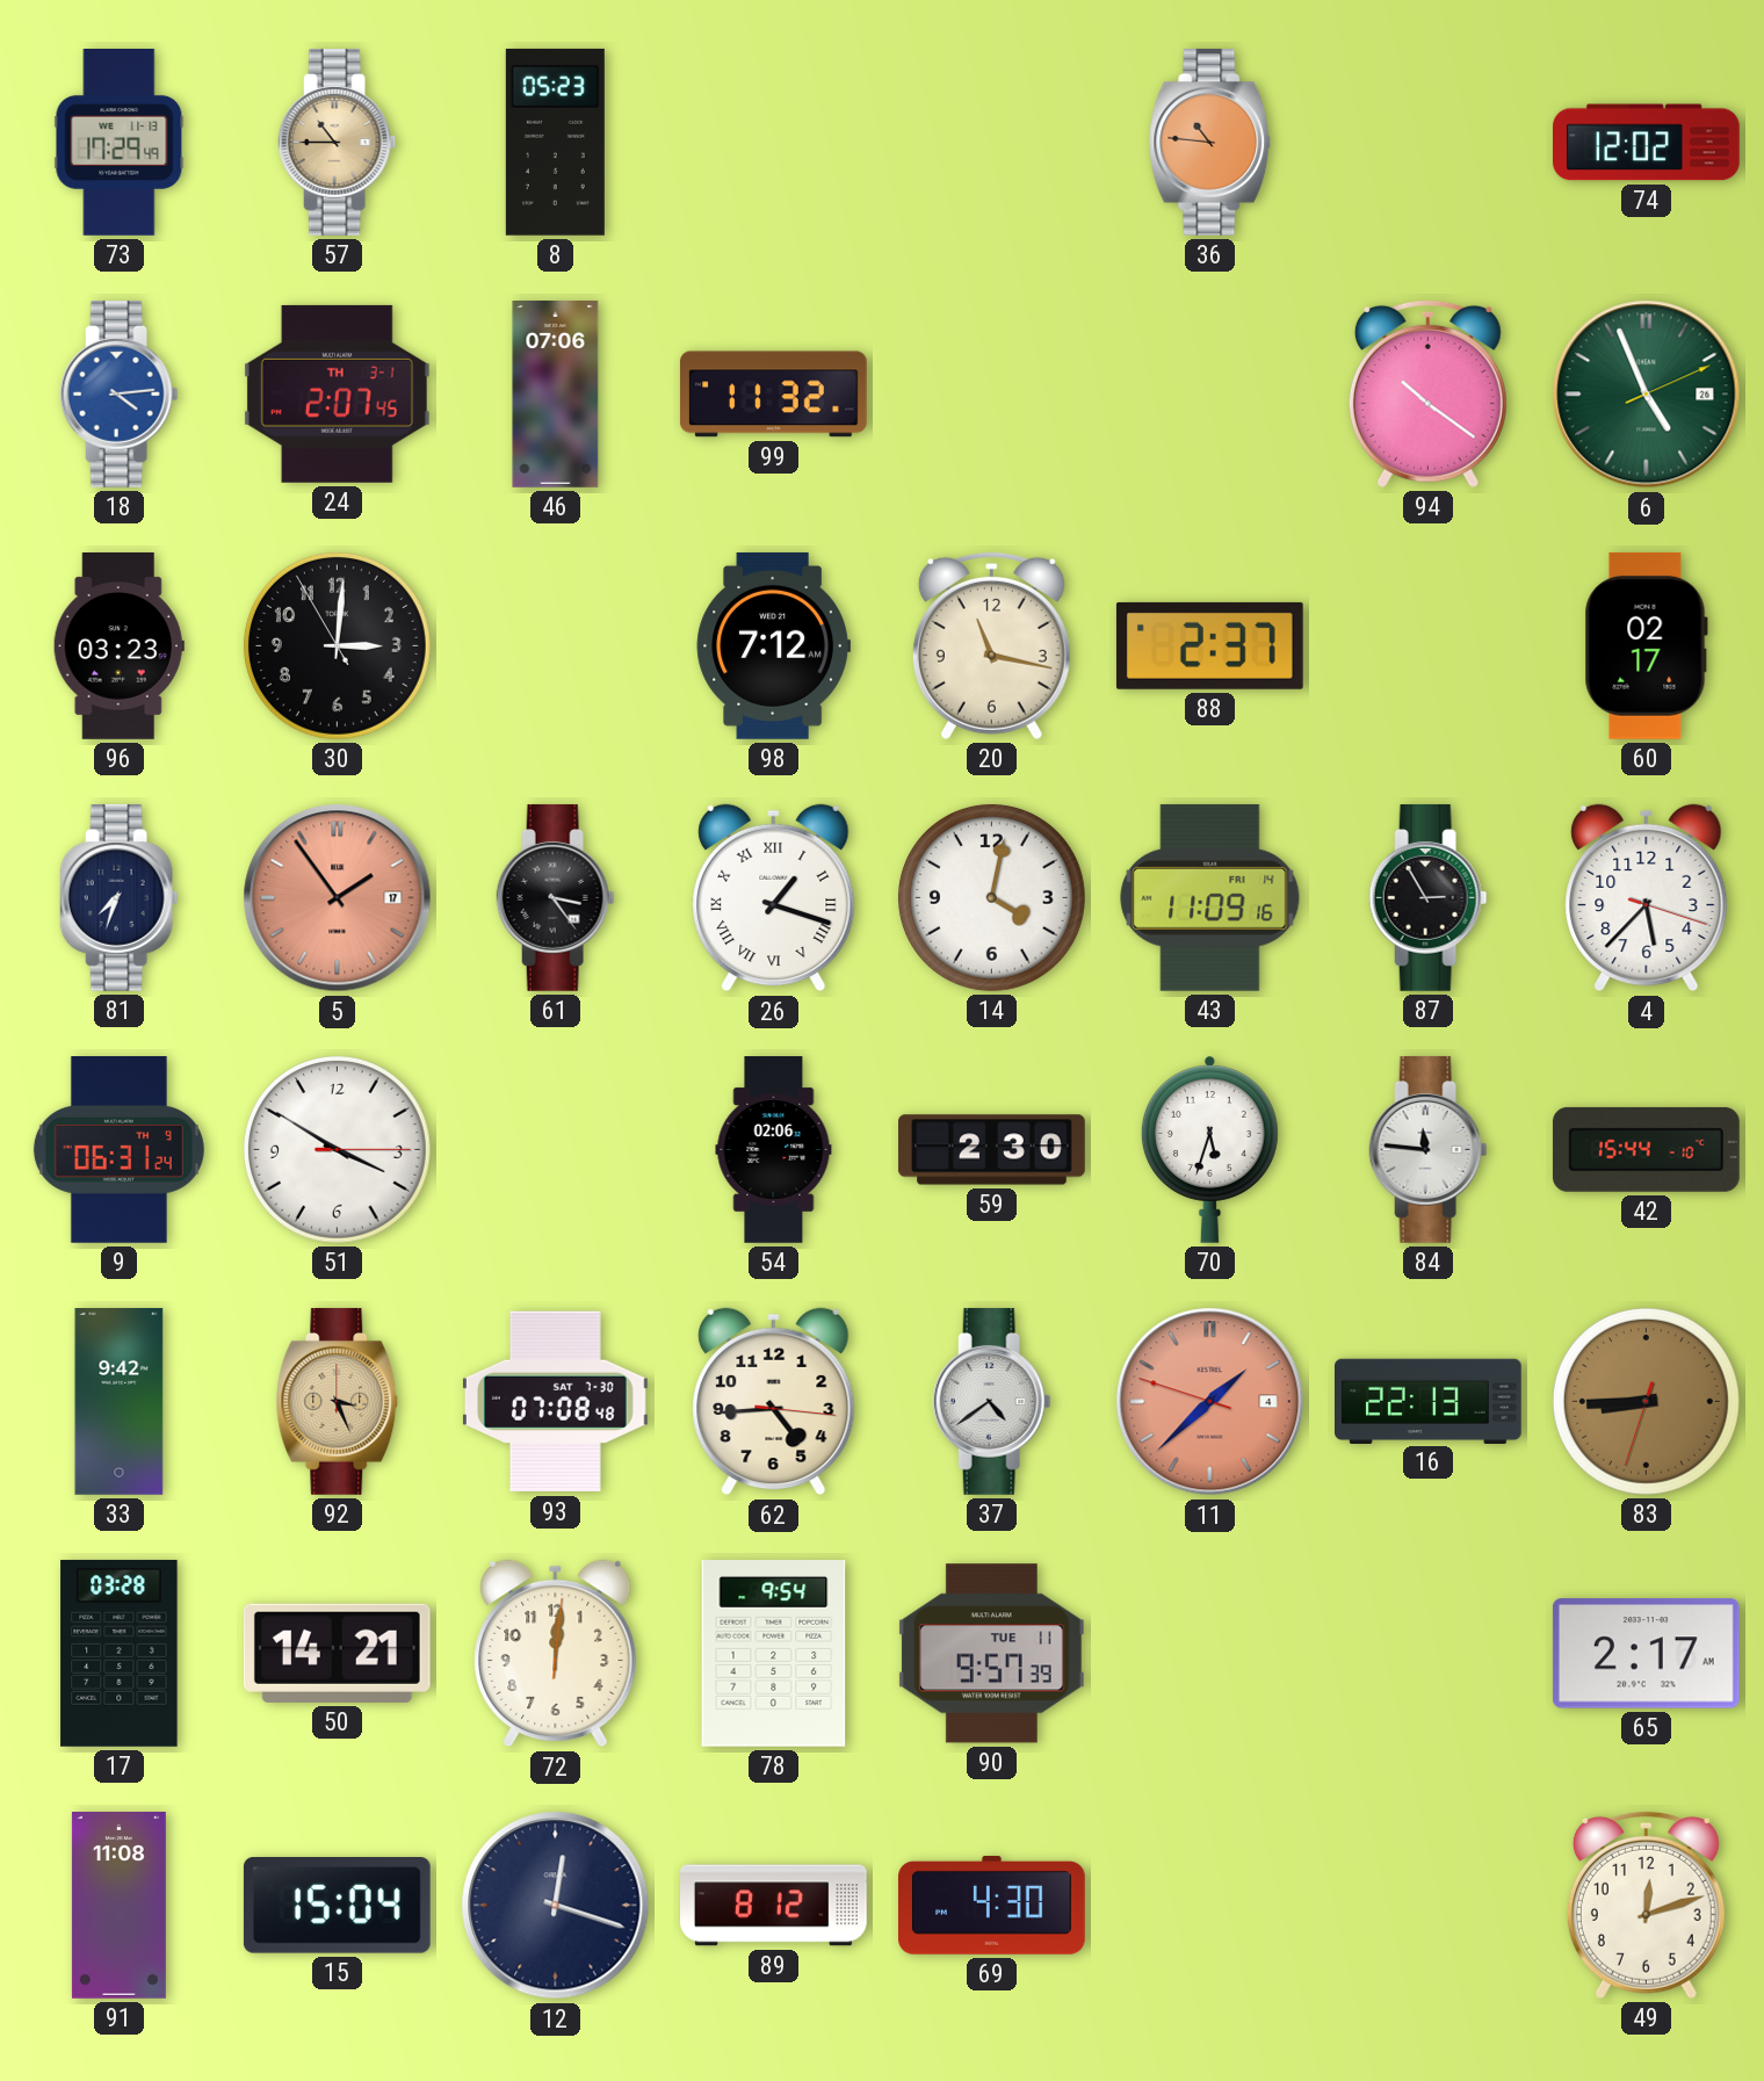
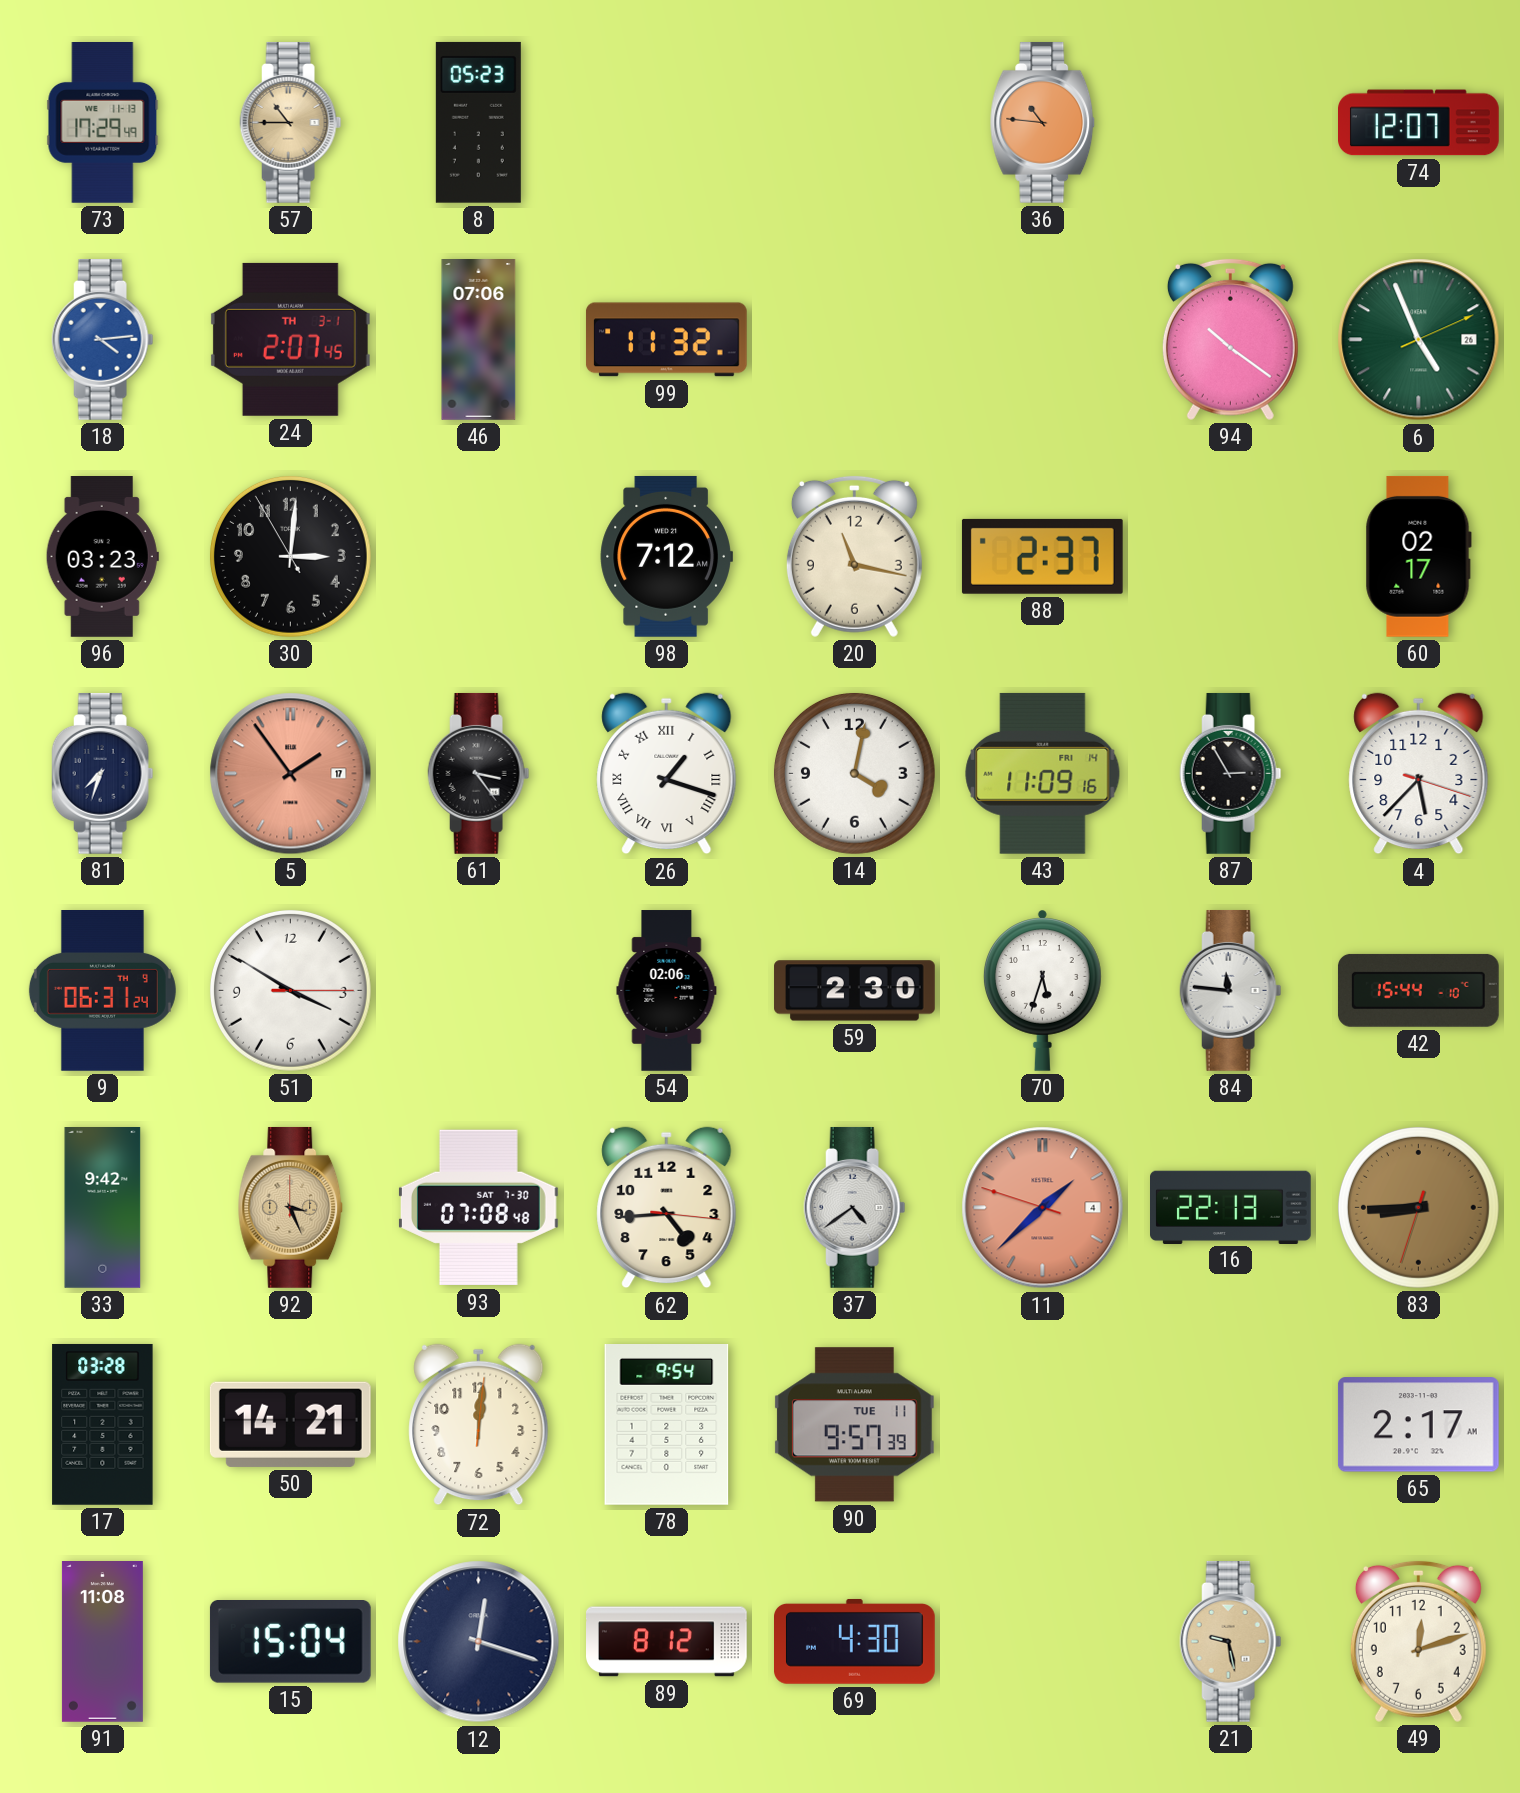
74: 12:02 -> 12:07 (1419, 123)
21: none -> 9:28 (1231, 1642)
